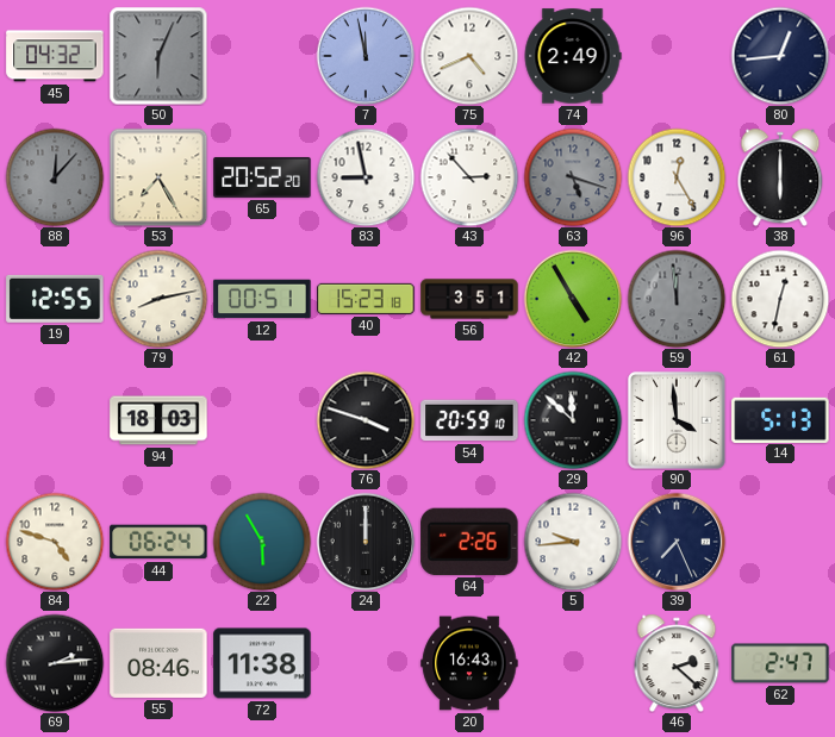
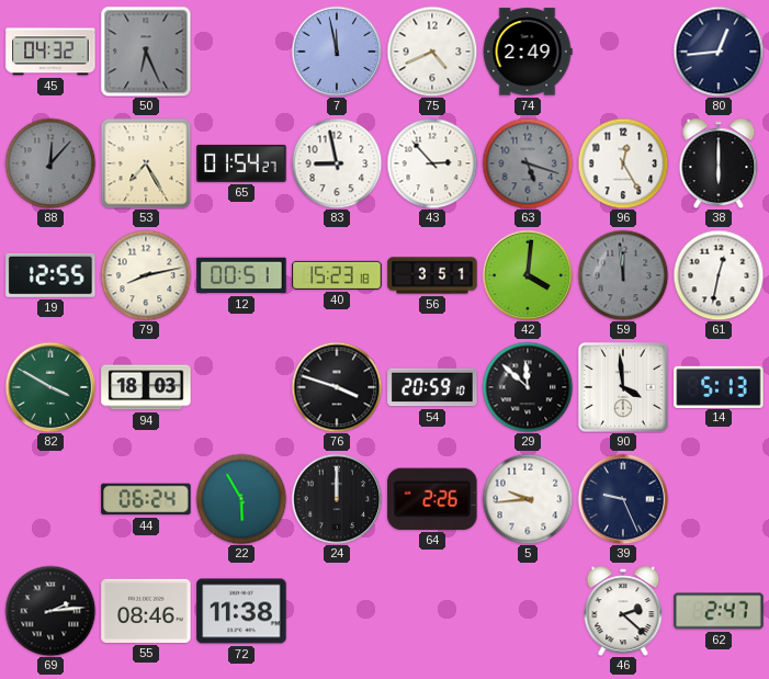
50: 6:04 -> 6:26 (146, 52)
65: 20:52 -> 01:54 (241, 163)
42: 4:55 -> 4:01 (528, 275)
82: none -> 3:50 (50, 387)
84: 4:48 -> none (55, 542)
39: 7:26 -> 9:26 (623, 499)
20: 16:43 -> none (469, 663)
